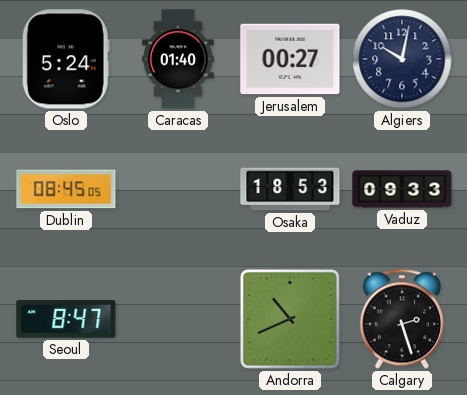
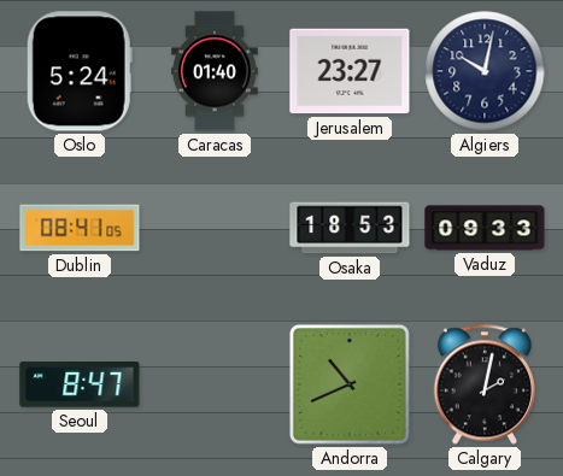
Jerusalem: 00:27 -> 23:27 (350, 71)
Dublin: 08:45 -> 08:41 (80, 228)
Calgary: 2:27 -> 2:02 (483, 384)
